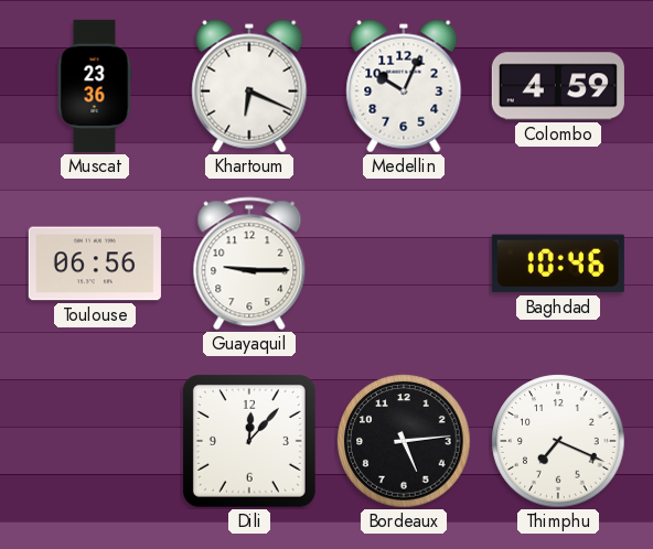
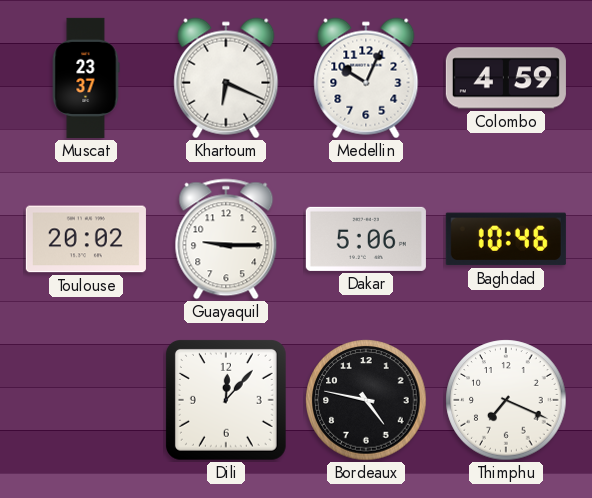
Muscat: 23:36 -> 23:37 (86, 78)
Toulouse: 06:56 -> 20:02 (86, 239)
Dakar: none -> 5:06 (366, 239)
Bordeaux: 5:14 -> 4:47 (366, 400)
